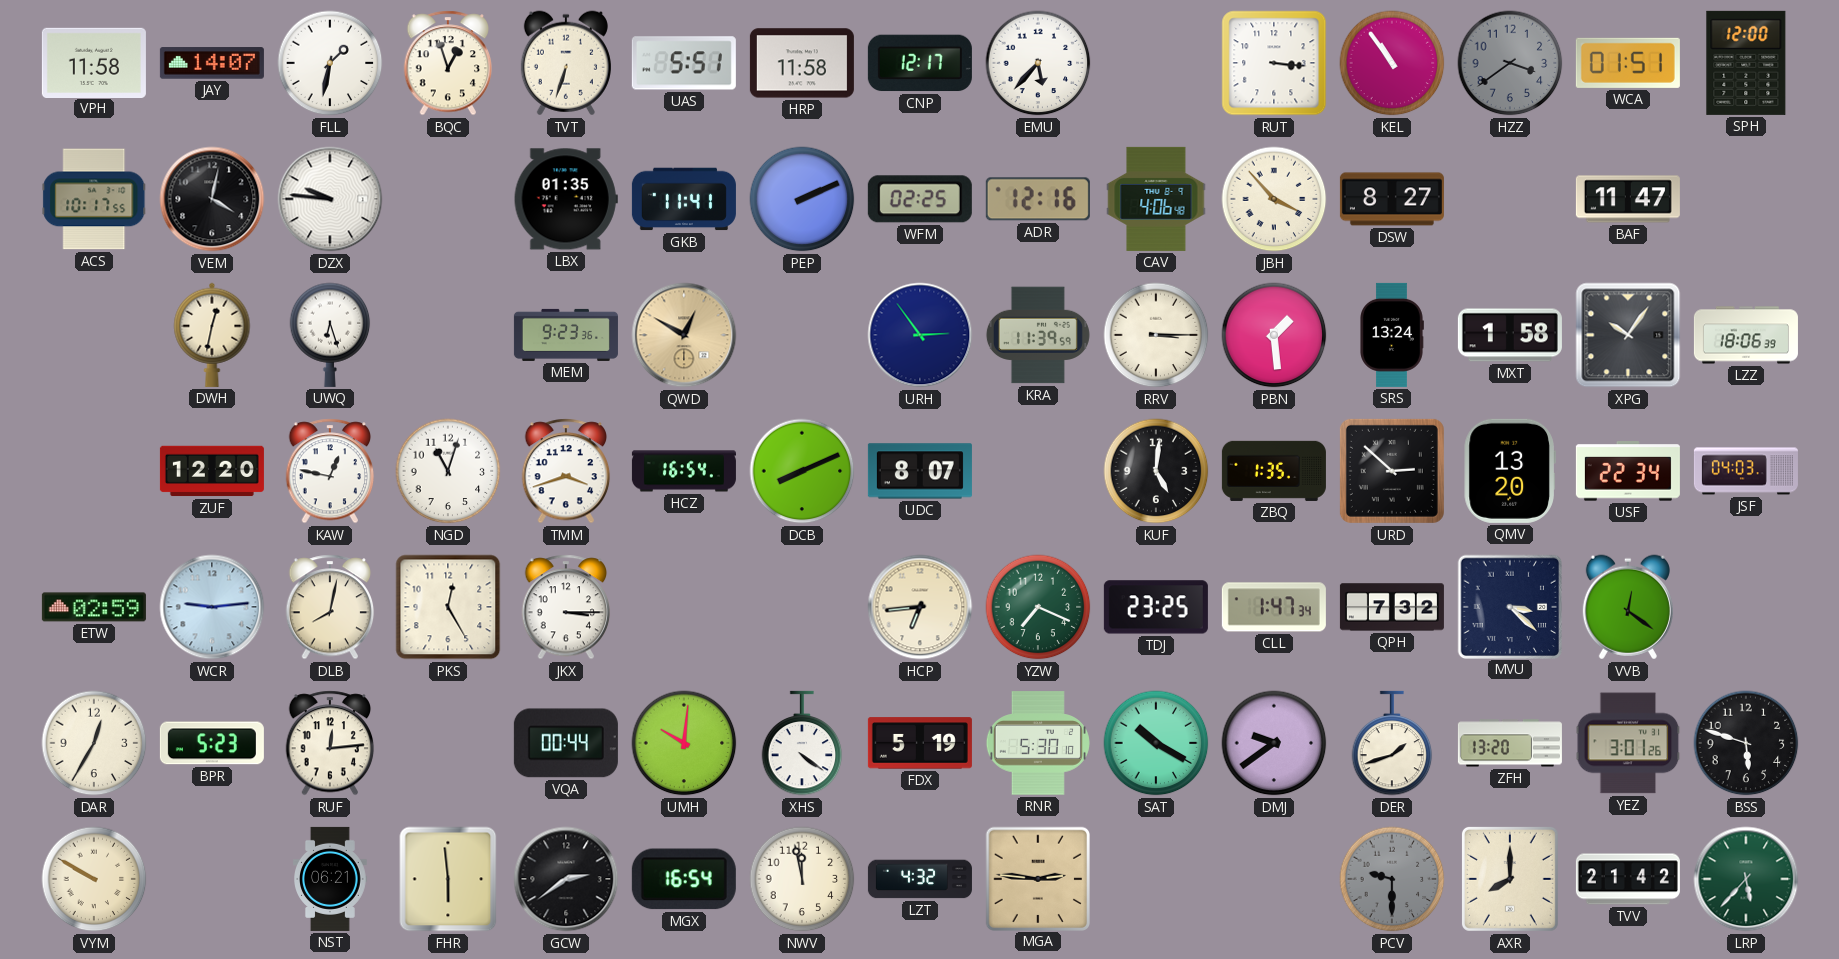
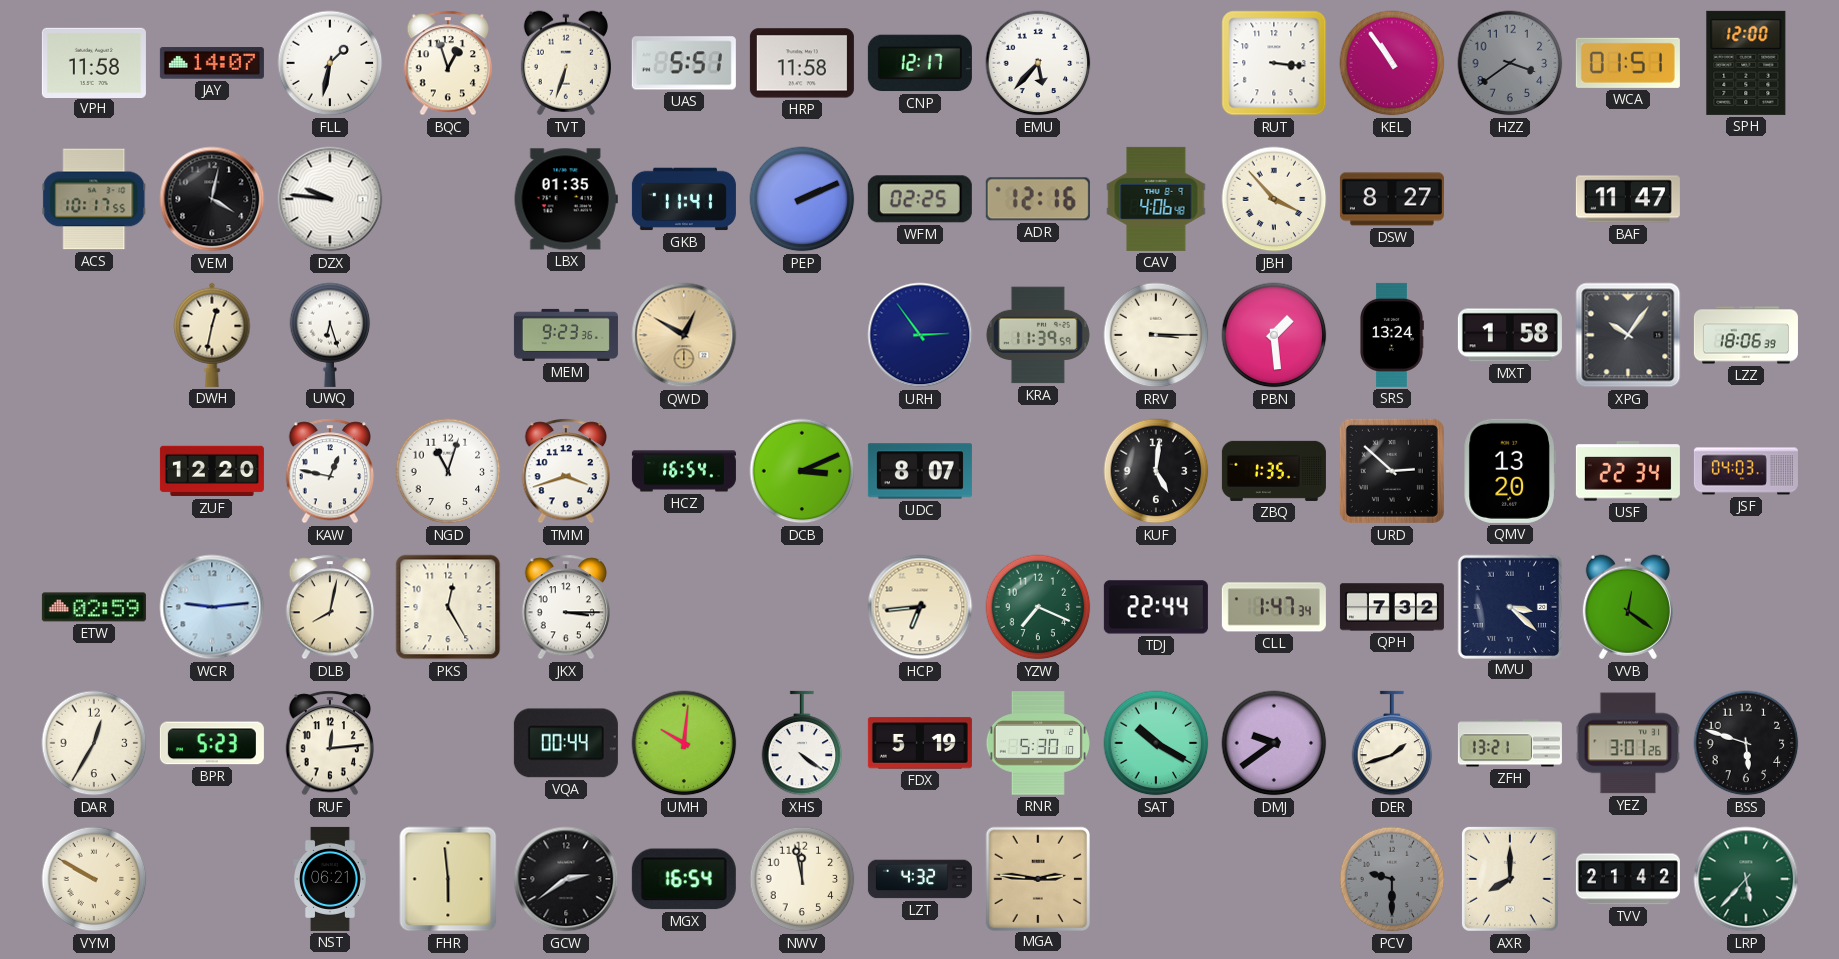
DCB: 8:11 -> 3:11 (802, 471)
TDJ: 23:25 -> 22:44 (1156, 607)
ZFH: 13:20 -> 13:21 (1510, 743)
